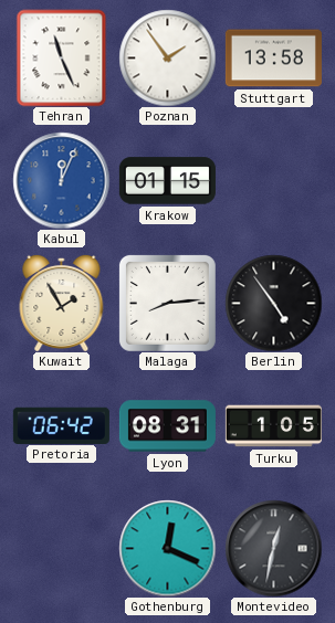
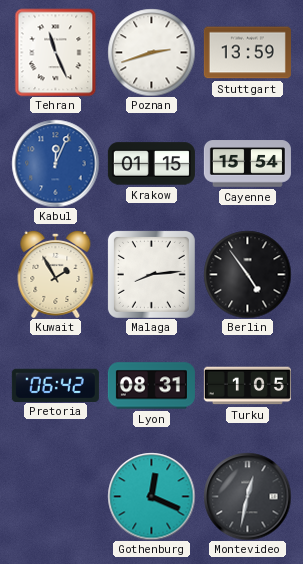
Poznan: 1:54 -> 2:42 (151, 52)
Stuttgart: 13:58 -> 13:59 (247, 53)
Cayenne: none -> 15:54 (247, 164)
